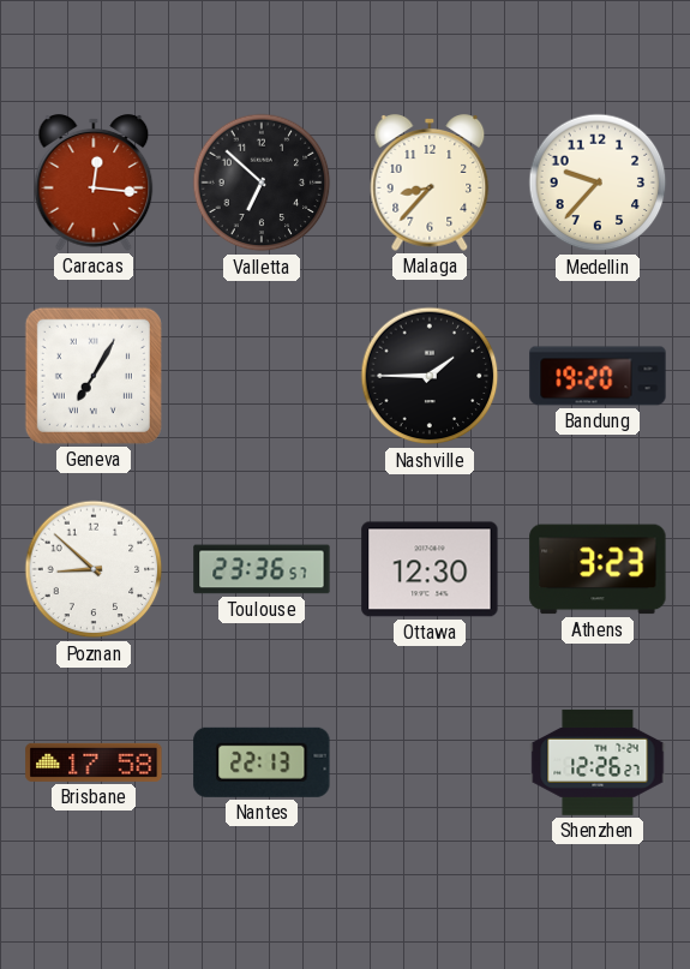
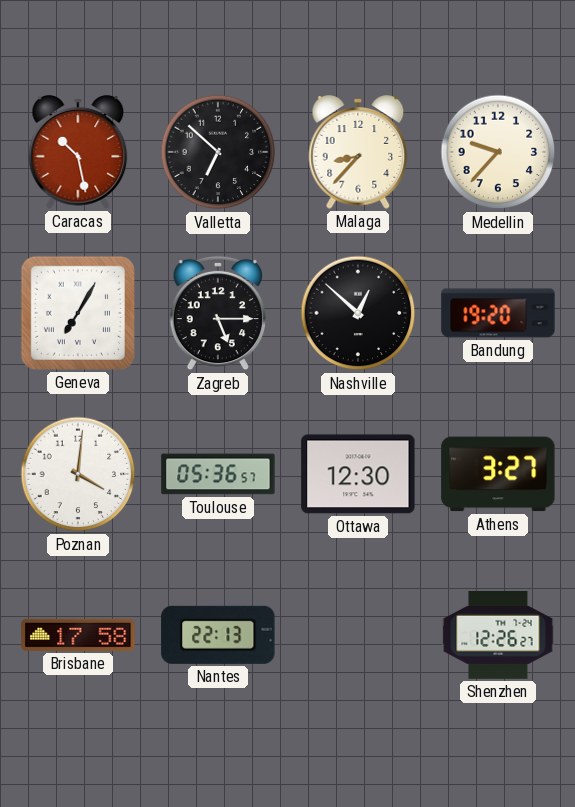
Caracas: 12:16 -> 10:28 (78, 152)
Zagreb: none -> 5:15 (218, 313)
Nashville: 1:45 -> 12:52 (358, 313)
Poznan: 8:52 -> 4:01 (78, 474)
Toulouse: 23:36 -> 05:36 (218, 474)
Athens: 3:23 -> 3:27 (498, 474)
